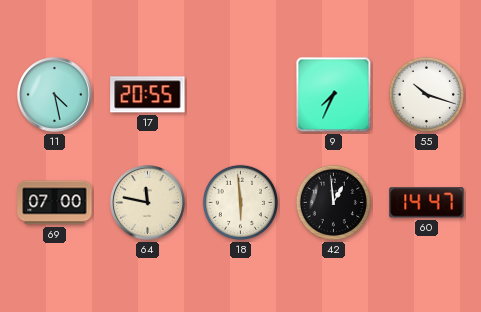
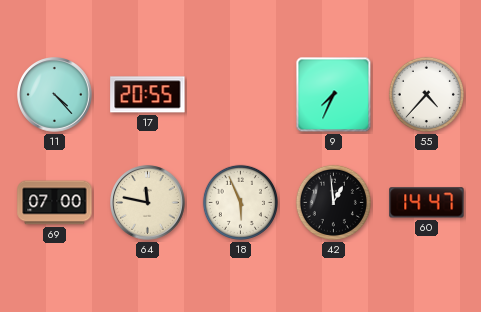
11: 4:28 -> 4:23 (55, 95)
55: 10:18 -> 4:37 (426, 94)
18: 5:59 -> 5:56 (240, 202)
